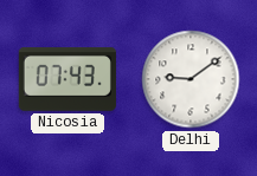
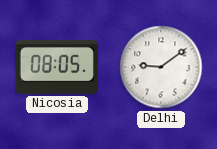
Nicosia: 07:43 -> 08:05 (57, 67)
